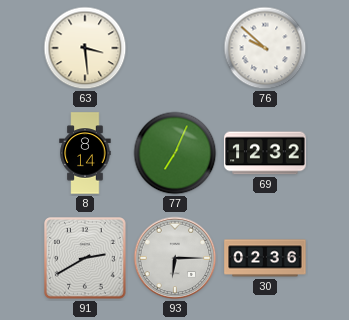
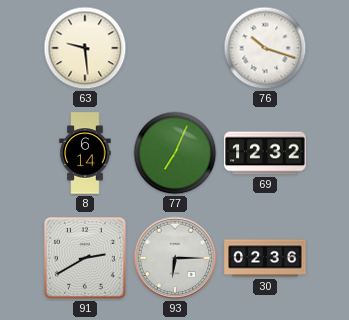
63: 3:29 -> 9:29 (85, 48)
76: 9:52 -> 10:18 (265, 48)
8: 8:14 -> 6:14 (85, 153)
